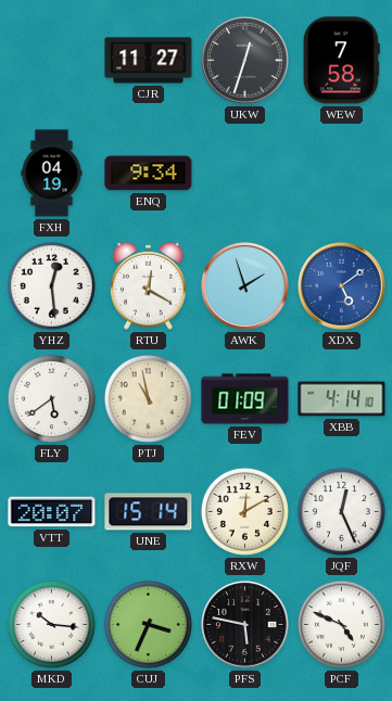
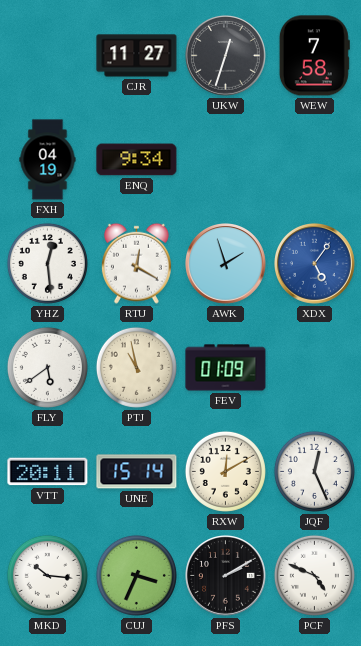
XDX: 5:09 -> 5:06 (315, 264)
XBB: 4:14 -> none (342, 399)
VTT: 20:07 -> 20:11 (48, 472)
PFS: 5:47 -> 2:10 (226, 576)
